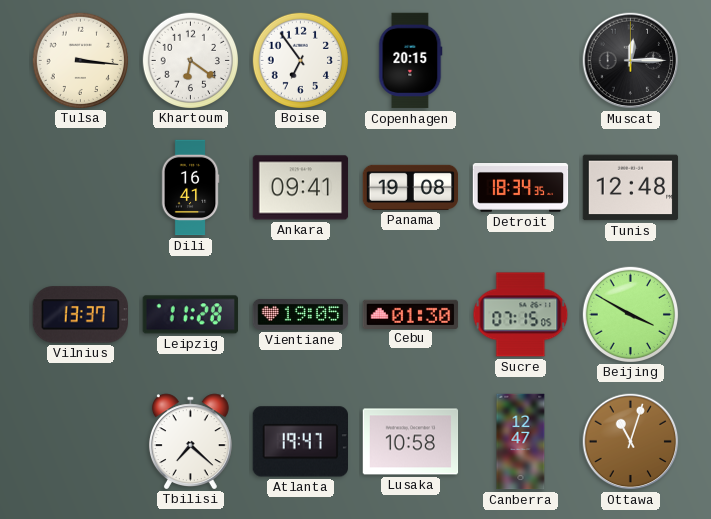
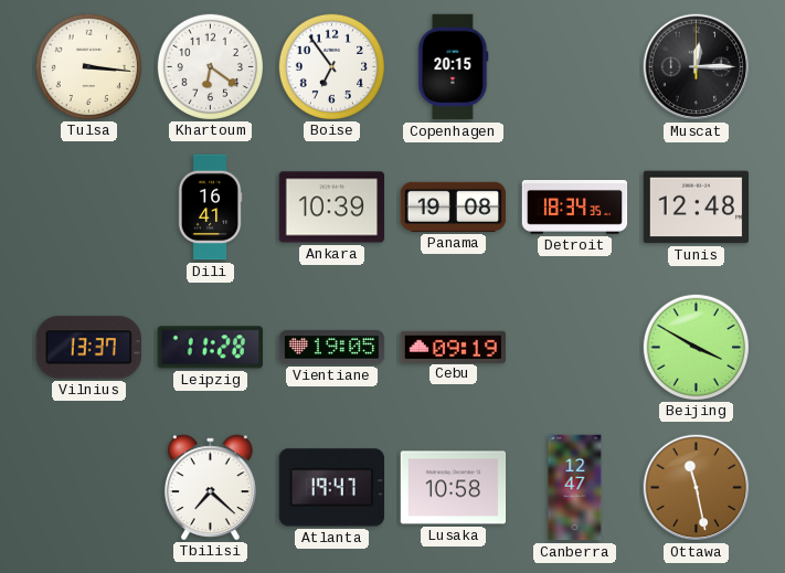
Ankara: 09:41 -> 10:39 (332, 208)
Cebu: 01:30 -> 09:19 (454, 347)
Sucre: 07:15 -> none (521, 315)
Ottawa: 11:03 -> 11:28 (697, 488)
